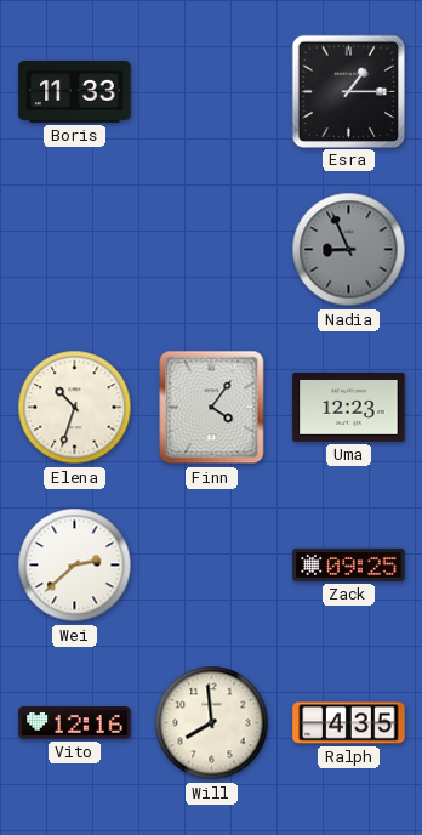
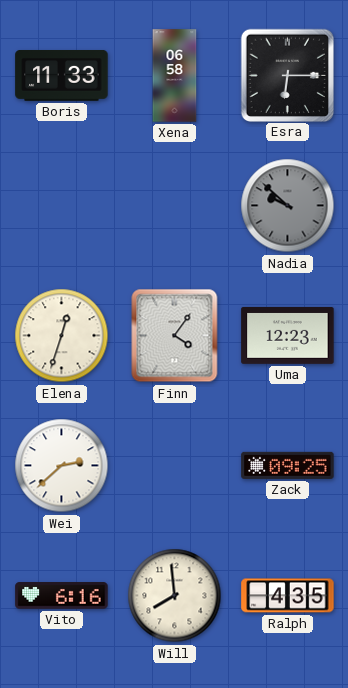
Xena: none -> 06:58 (175, 76)
Esra: 1:15 -> 6:15 (287, 75)
Nadia: 8:56 -> 9:52 (288, 206)
Elena: 10:33 -> 12:33 (62, 336)
Vito: 12:16 -> 6:16 (62, 596)
